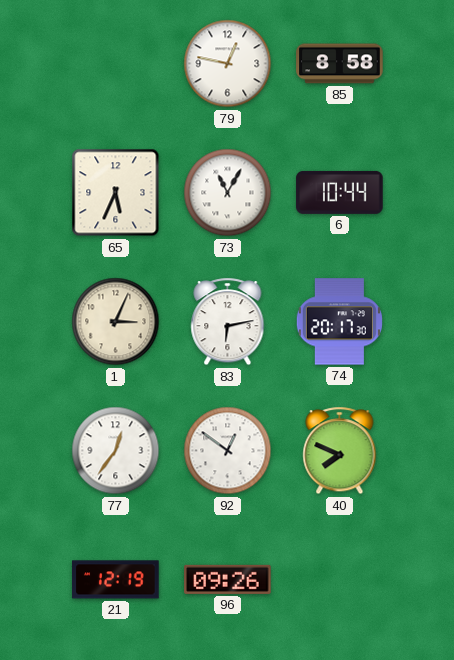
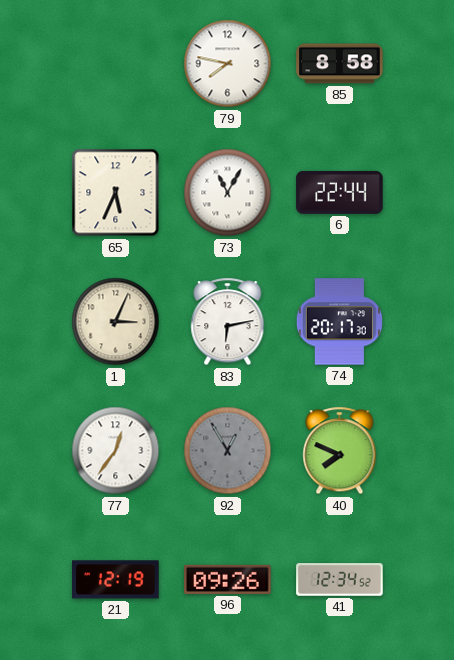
79: 12:47 -> 7:47 (228, 64)
6: 10:44 -> 22:44 (340, 192)
92: 12:51 -> 12:55 (228, 451)
92 dial: white -> grey (228, 451)
41: none -> 12:34 (340, 580)
